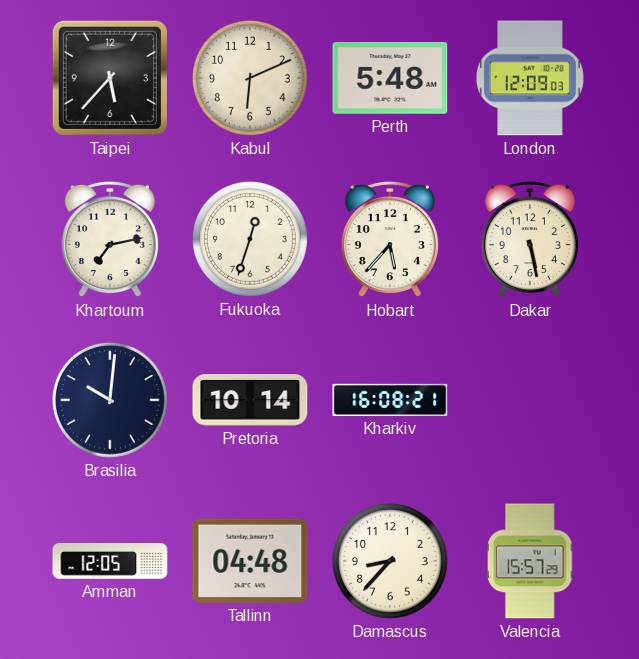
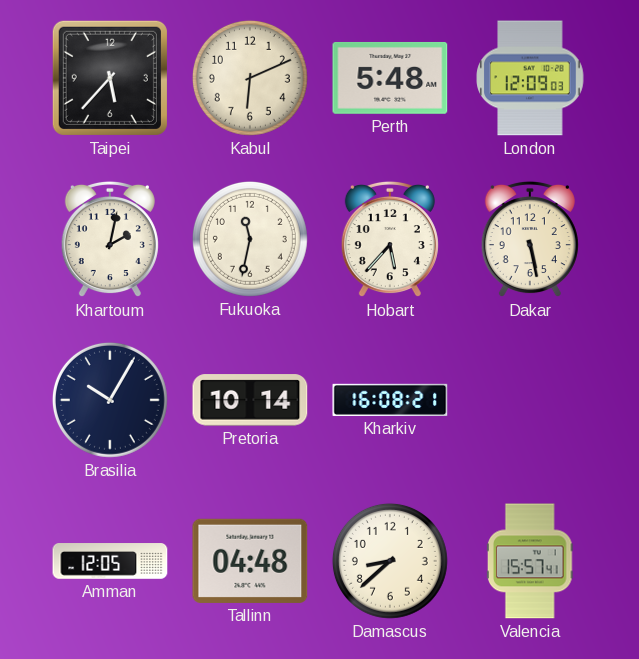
Khartoum: 7:13 -> 2:02 (110, 239)
Fukuoka: 12:33 -> 11:32 (250, 239)
Brasilia: 10:01 -> 10:05 (110, 400)
Damascus: 8:37 -> 8:38 (390, 561)
Valencia: 15:57:29 -> 15:57:41 (531, 561)
